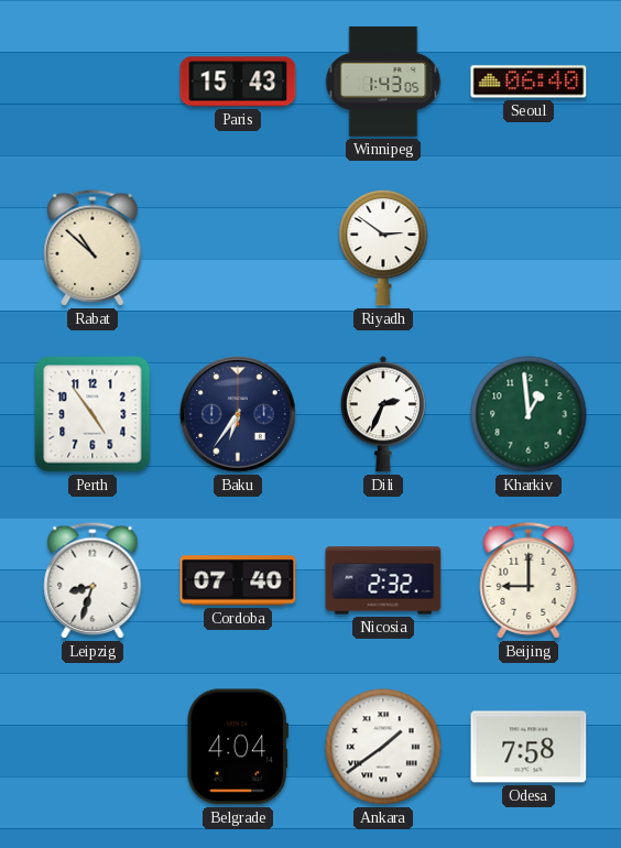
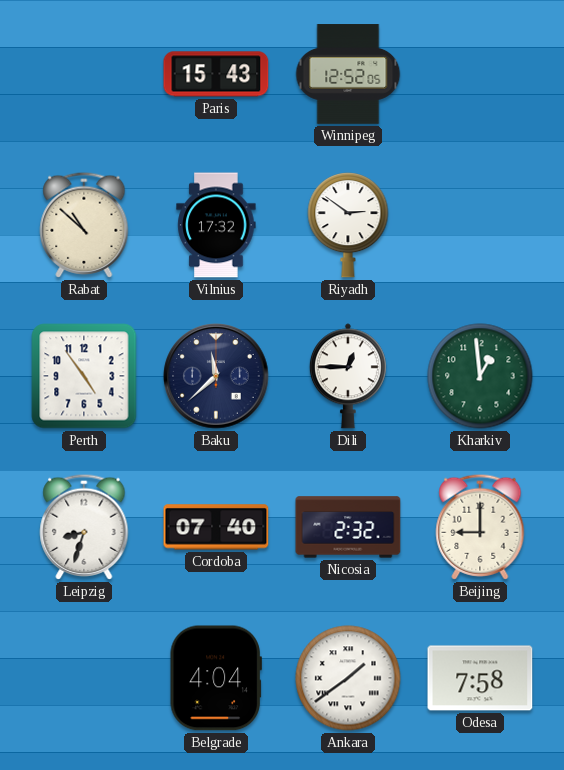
Winnipeg: 1:43 -> 12:52 (348, 74)
Seoul: 06:40 -> none (529, 81)
Vilnius: none -> 17:32 (216, 225)
Baku: 6:36 -> 11:38 (216, 376)
Dili: 2:34 -> 12:45 (348, 376)
